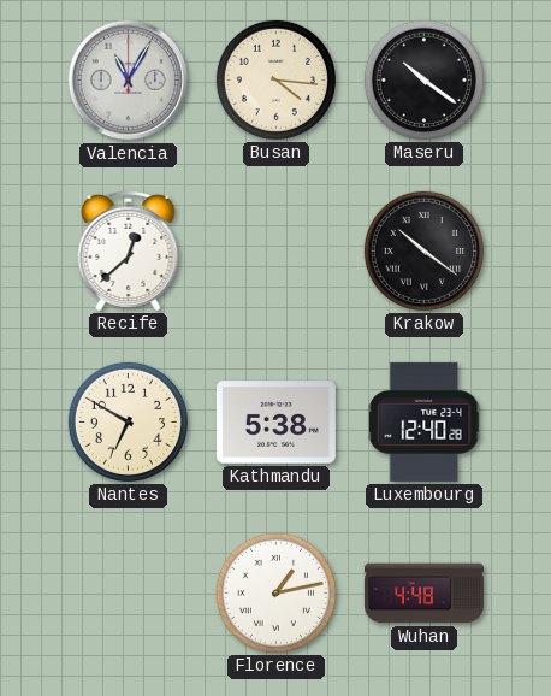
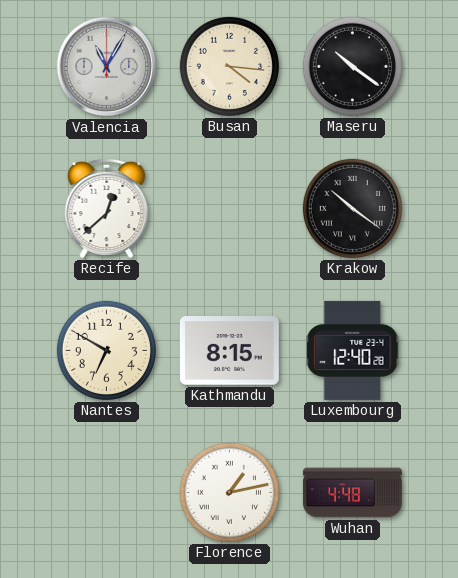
Kathmandu: 5:38 -> 8:15 (229, 351)
